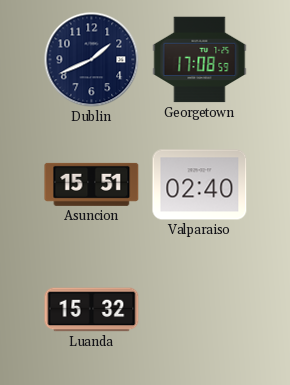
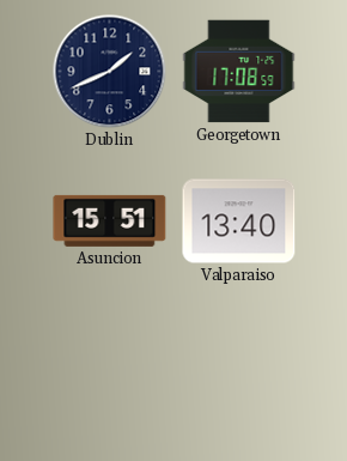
Valparaiso: 02:40 -> 13:40 (239, 222)
Luanda: 15:32 -> none (92, 310)
